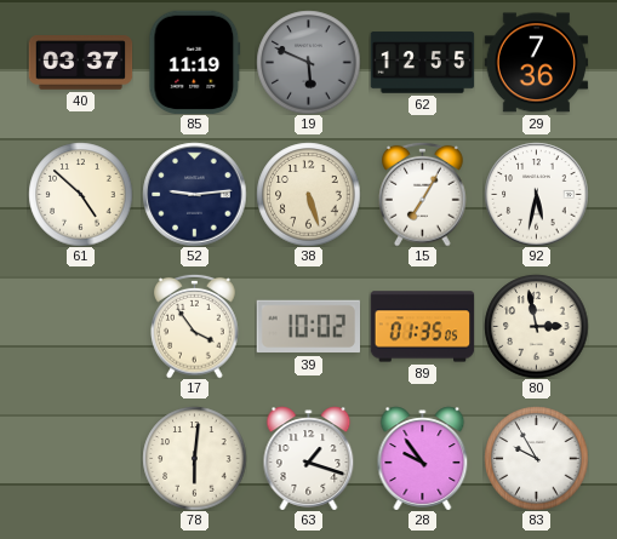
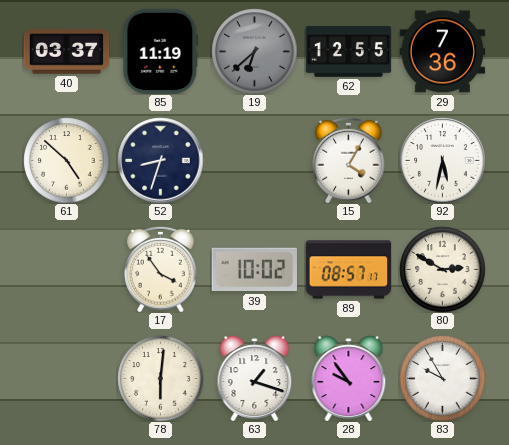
19: 5:49 -> 6:38 (254, 51)
52: 9:14 -> 8:33 (160, 160)
38: 5:27 -> none (308, 194)
15: 7:05 -> 4:05 (349, 160)
89: 01:35 -> 08:57 (348, 270)
80: 2:58 -> 2:50 (442, 269)
